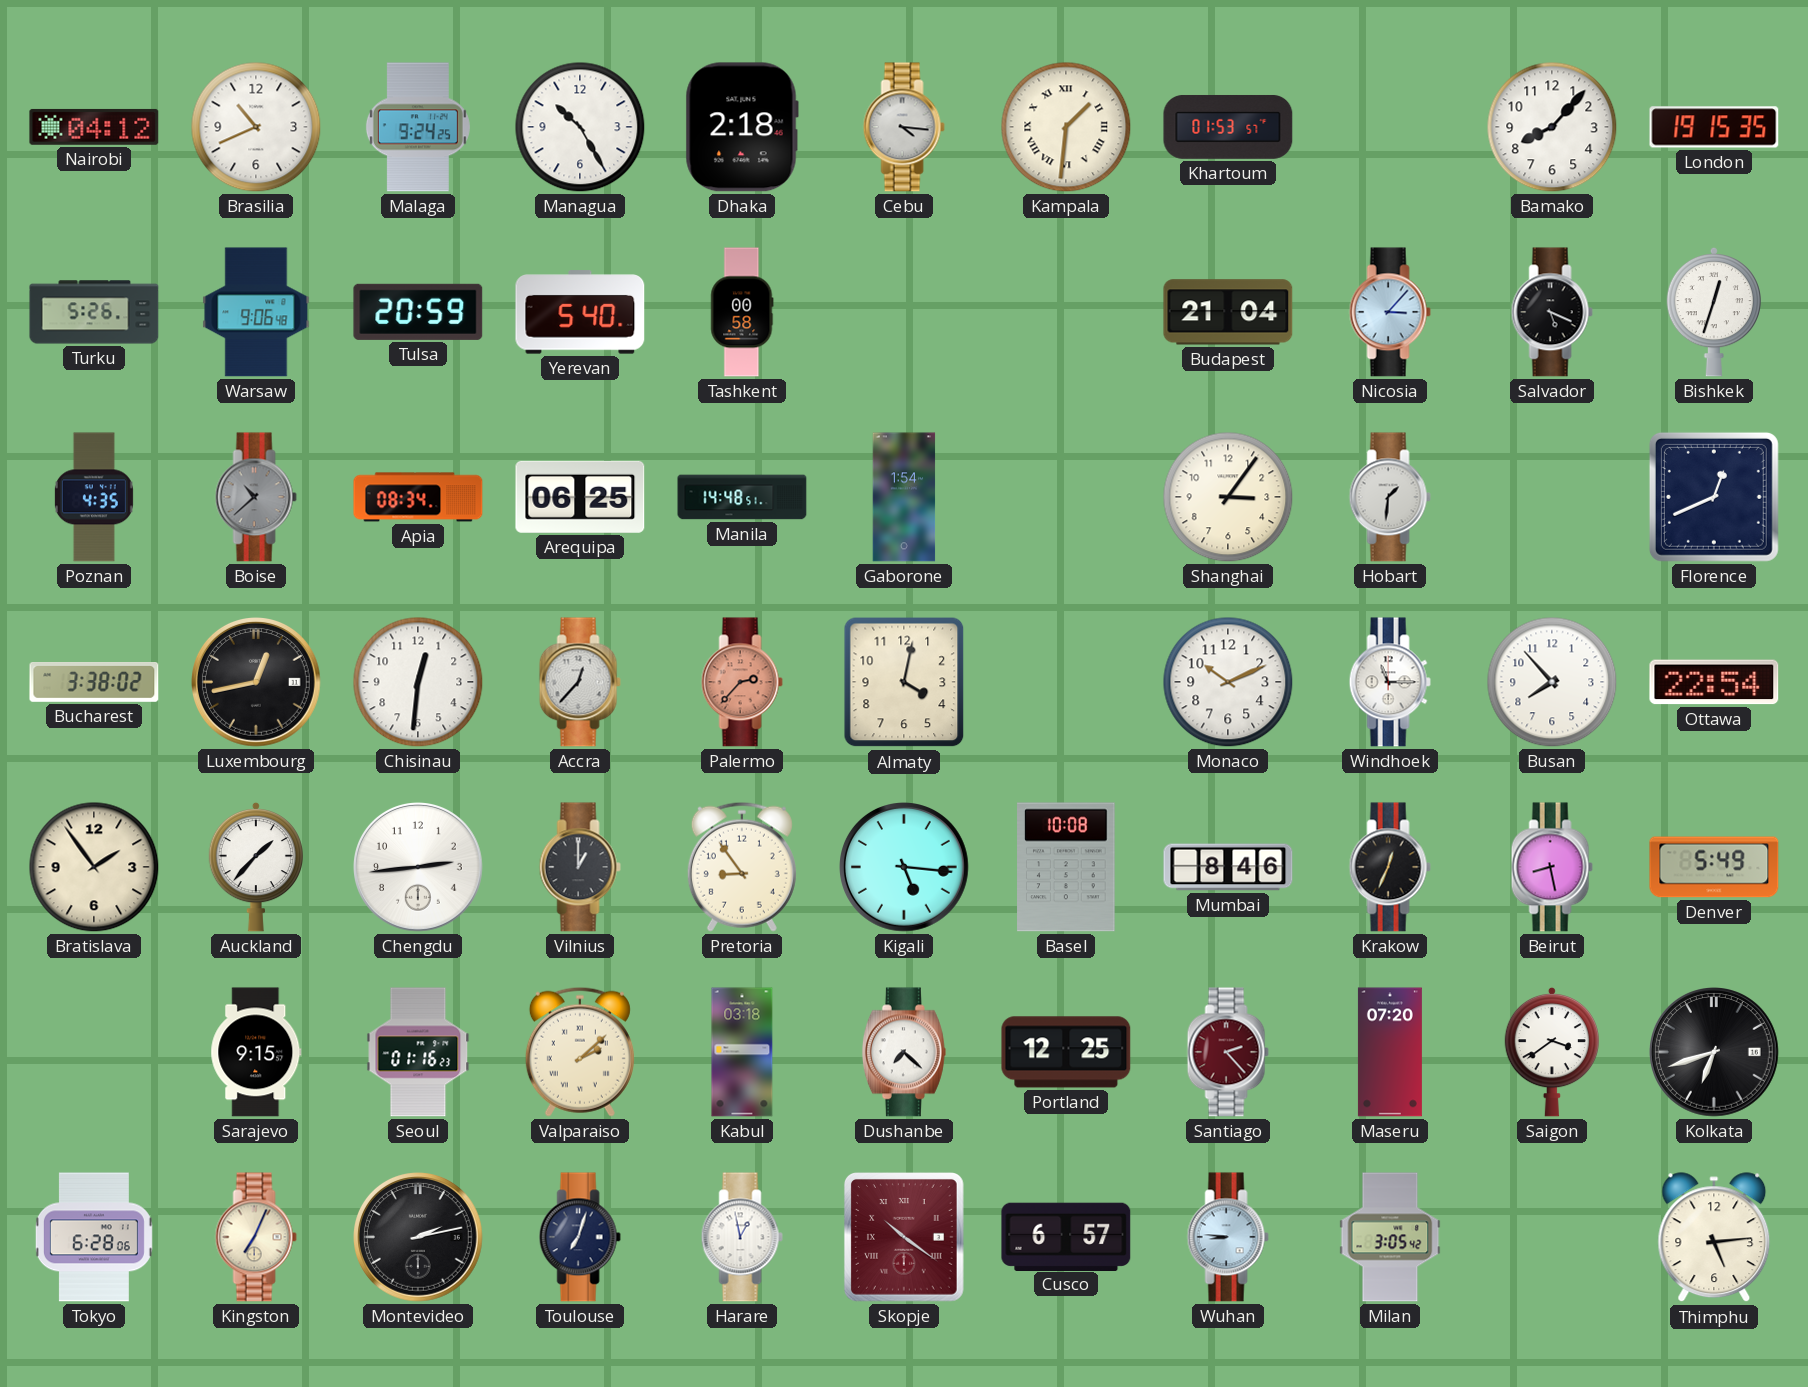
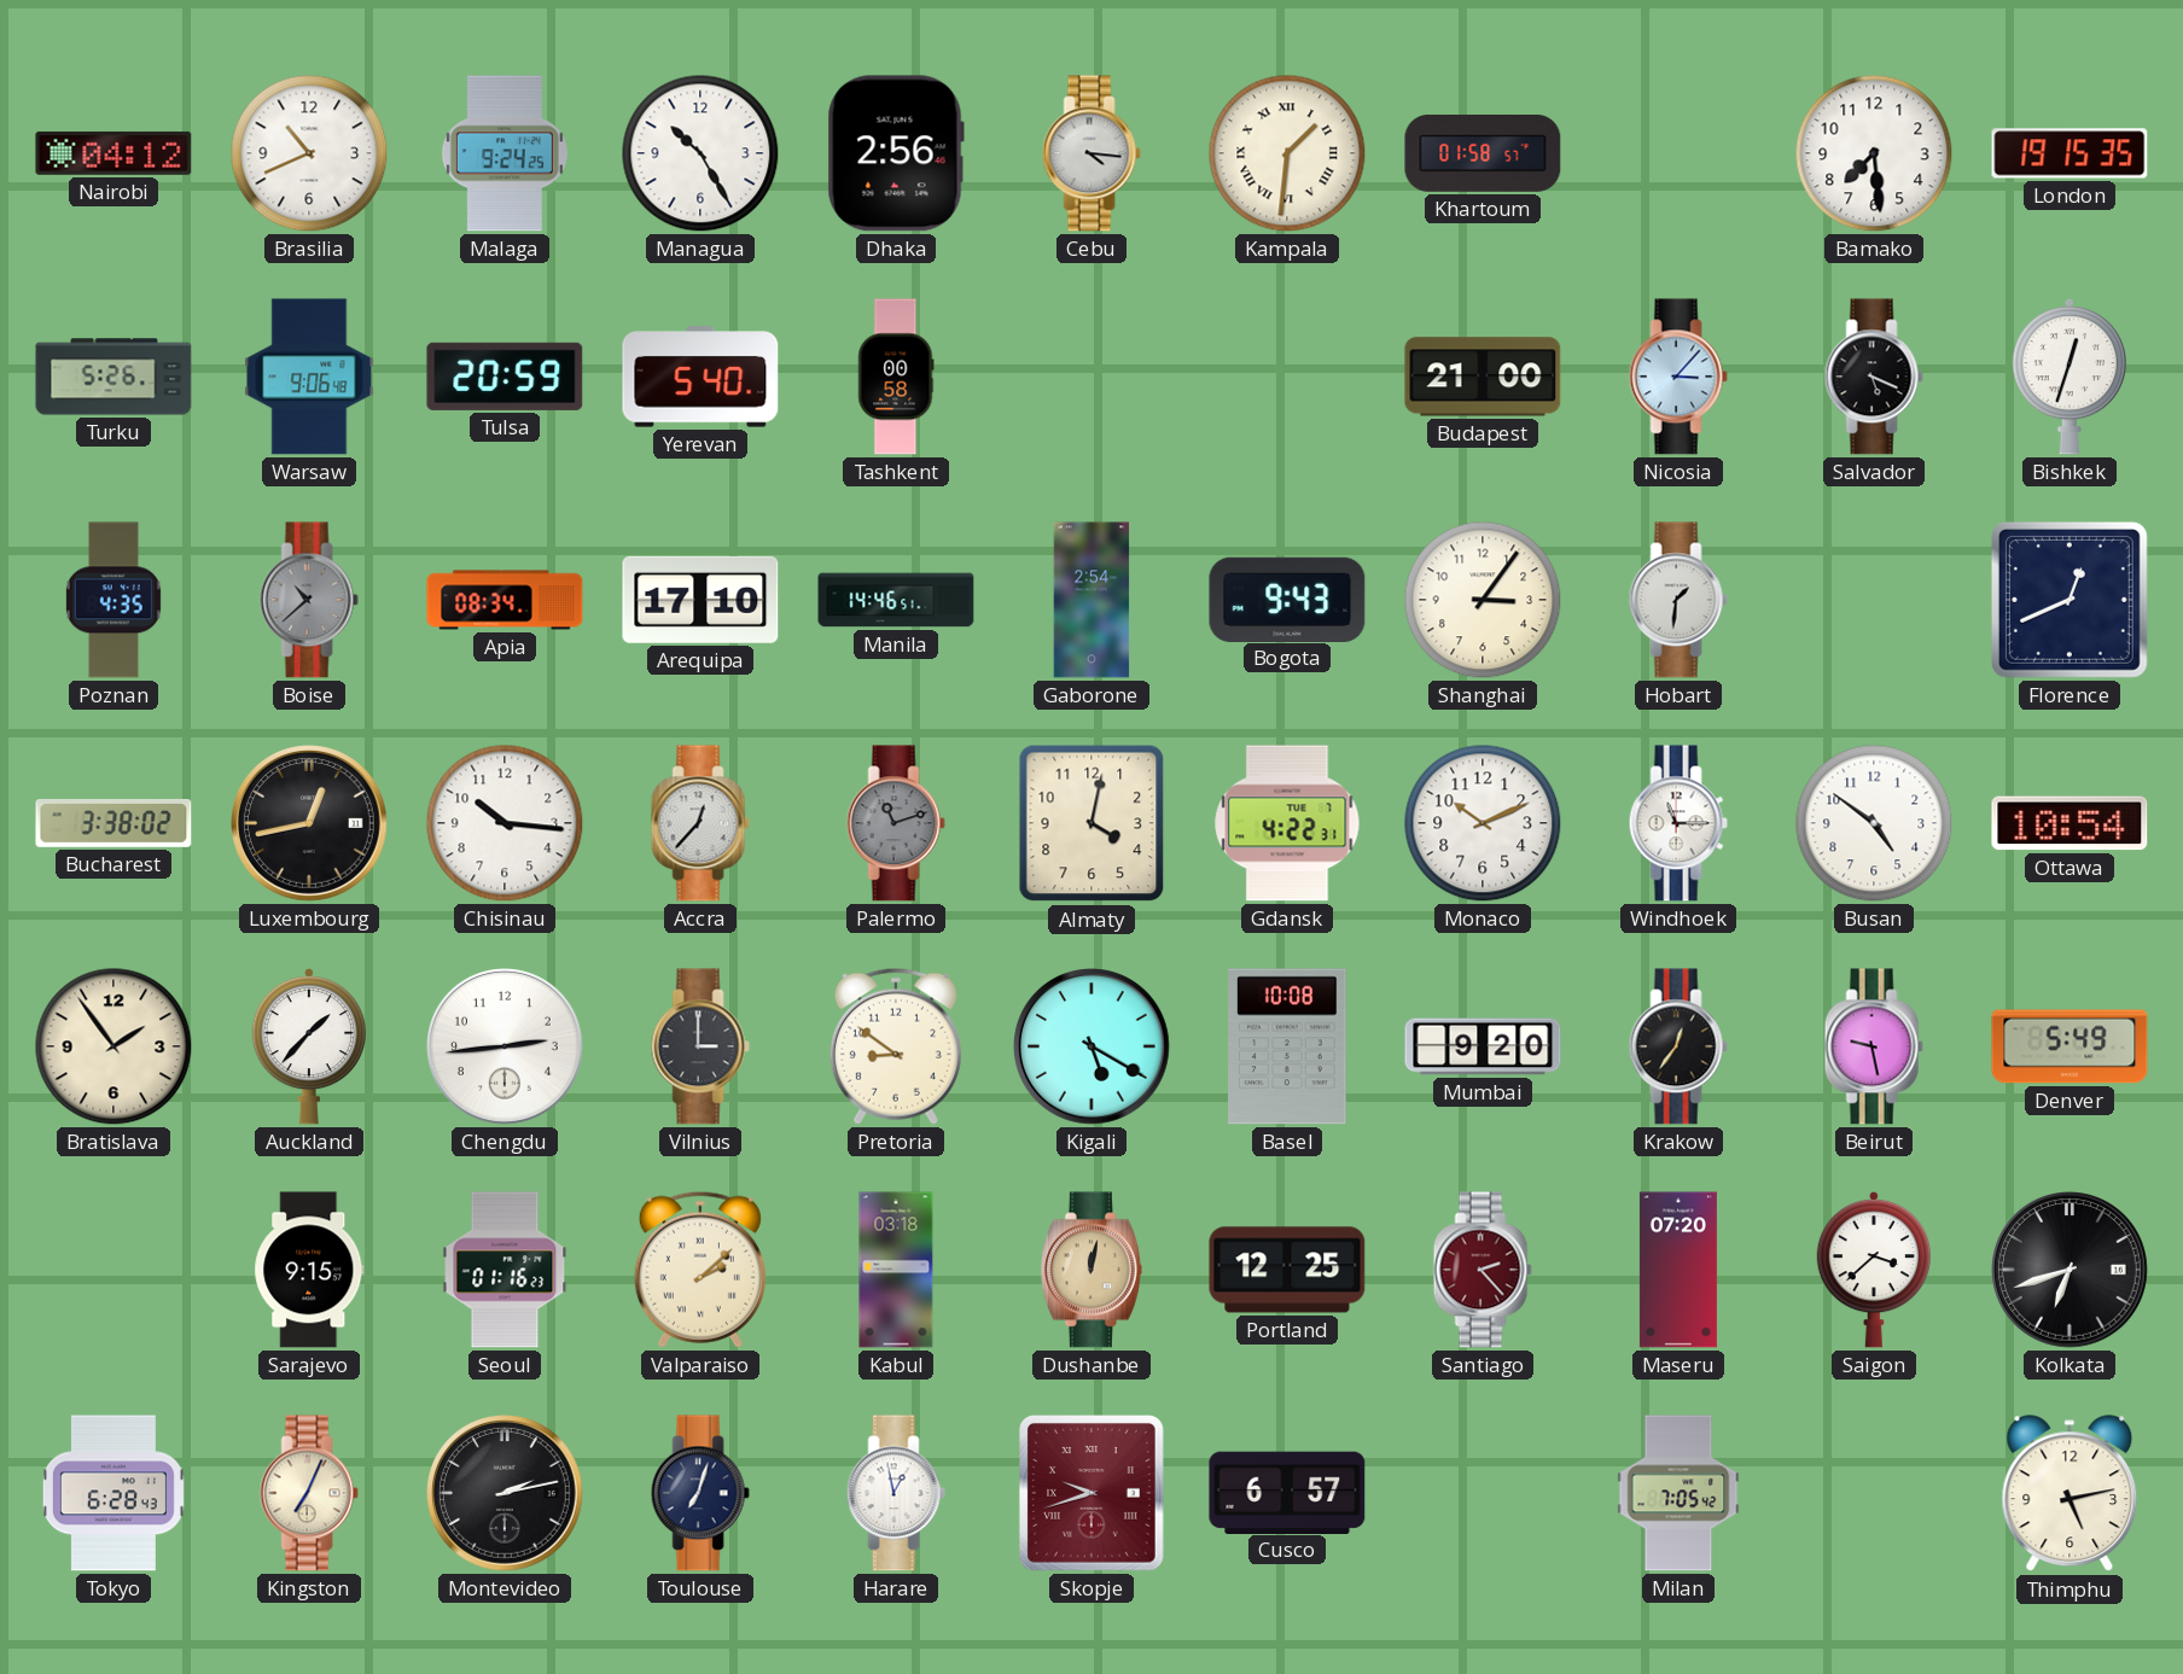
Dhaka: 2:18 -> 2:56 (896, 153)
Khartoum: 01:53 -> 01:58 (1483, 153)
Bamako: 8:07 -> 7:29 (1874, 153)
Budapest: 21:04 -> 21:00 (1483, 377)
Arequipa: 06:25 -> 17:10 (700, 600)
Manila: 14:48 -> 14:46 (896, 600)
Gaborone: 1:54 -> 2:54 (1091, 600)
Bogota: none -> 9:43 (1287, 599)
Chisinau: 12:31 -> 10:16 (505, 823)
Palermo: 2:37 -> 11:12 (896, 823)
Palermo dial: salmon -> grey (896, 823)
Gdansk: none -> 4:22 (1287, 823)
Busan: 7:53 -> 4:51 (1874, 823)
Ottawa: 22:54 -> 10:54 (2070, 823)
Vilnius: 1:00 -> 3:00 (700, 1046)
Pretoria: 8:54 -> 8:51 (896, 1046)
Kigali: 5:16 -> 5:20 (1093, 1048)
Mumbai: 8:46 -> 9:20 (1483, 1046)
Krakow: 12:34 -> 12:36 (1678, 1046)
Beirut: 8:28 -> 9:28 (1874, 1046)
Dushanbe: 7:22 -> 12:02 (1091, 1270)
Dushanbe dial: white -> champagne (1091, 1270)
Saigon: 3:39 -> 3:38 (1873, 1270)
Tokyo: 6:28:06 -> 6:28:43 (113, 1493)
Skopje: 10:21 -> 9:42 (1091, 1494)
Wuhan: 8:46 -> none (1228, 1237)
Milan: 3:05 -> 7:05 (1678, 1493)
Thimphu: 5:14 -> 5:13 (2070, 1494)
